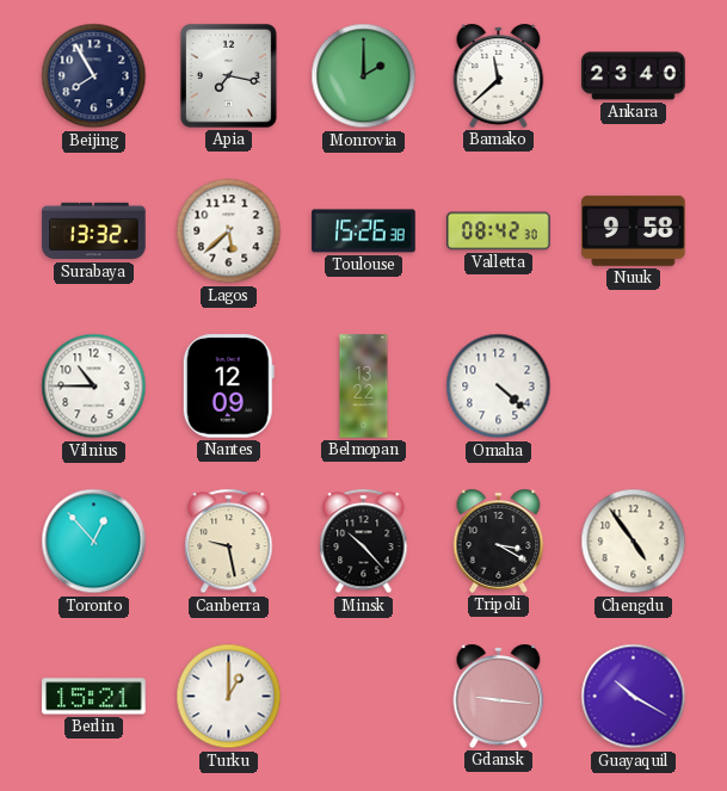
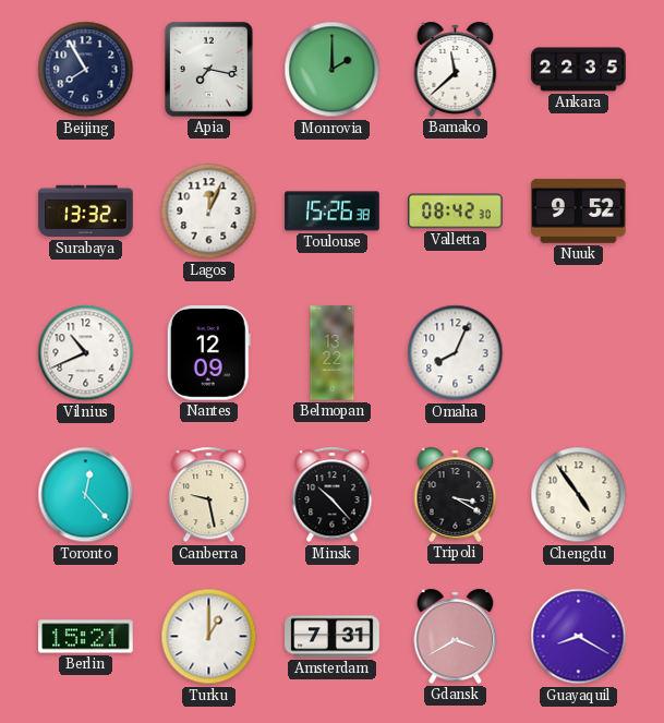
Ankara: 23:40 -> 22:35 (579, 70)
Lagos: 5:38 -> 12:04 (209, 212)
Nuuk: 9:58 -> 9:52 (579, 210)
Vilnius: 10:45 -> 10:41 (86, 353)
Omaha: 4:22 -> 8:04 (456, 353)
Toronto: 12:53 -> 12:23 (86, 495)
Amsterdam: none -> 7:31 (333, 637)
Gdansk: 9:16 -> 3:40 (456, 636)
Guayaquil: 10:20 -> 8:20 (579, 637)
